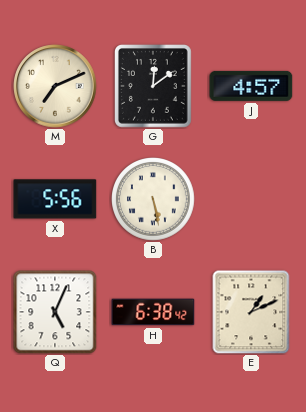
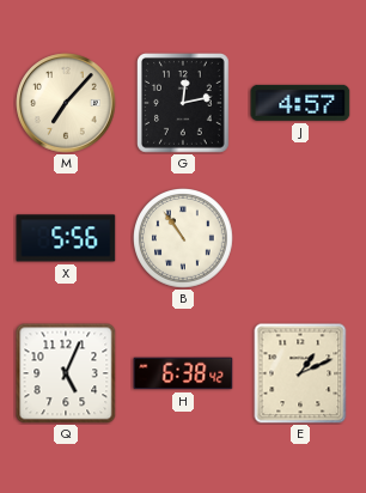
M: 7:11 -> 7:07 (66, 103)
G: 12:09 -> 12:13 (184, 104)
B: 5:28 -> 10:54 (184, 239)
